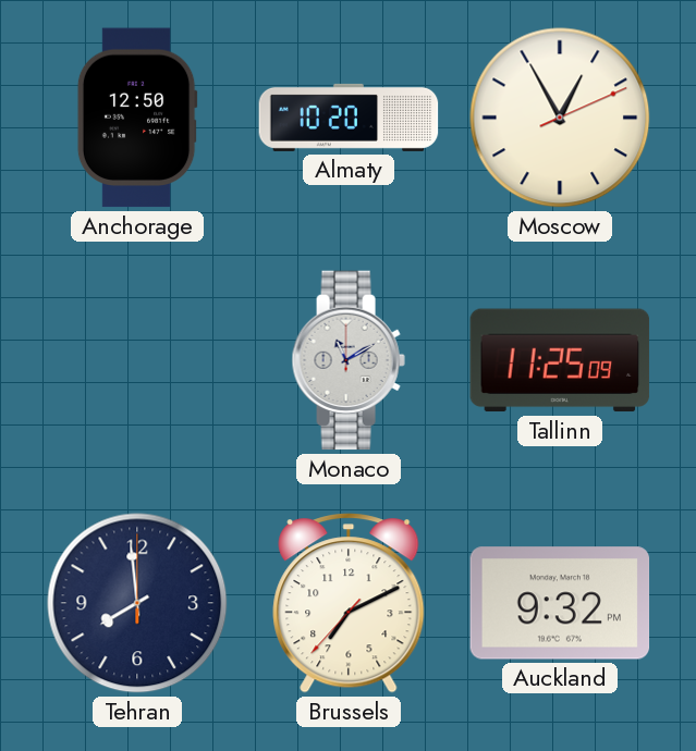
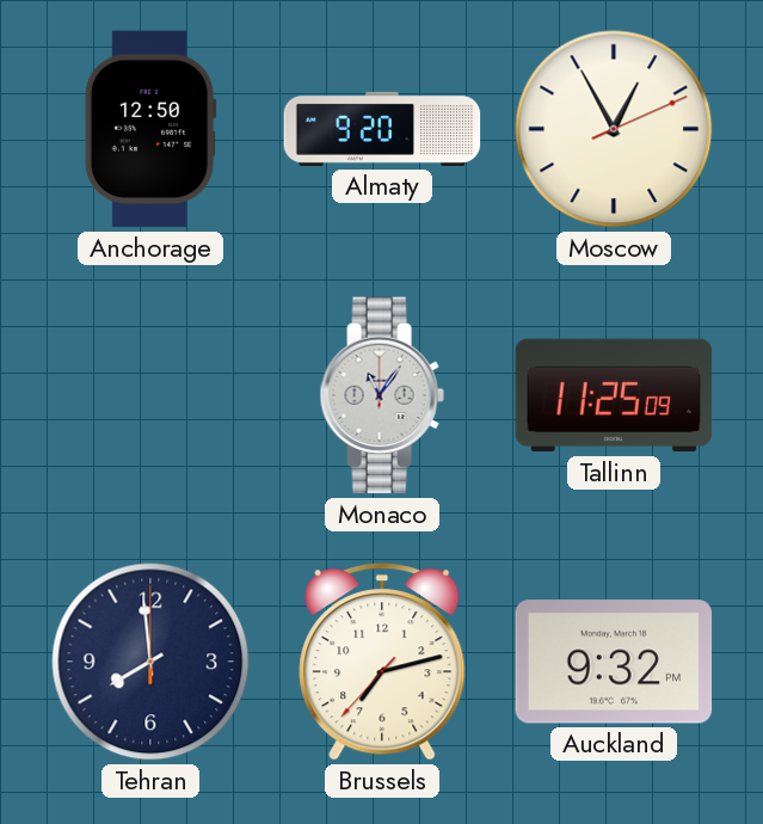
Almaty: 10:20 -> 9:20 (382, 129)
Monaco: 11:10 -> 11:06 (382, 395)
Brussels: 7:10 -> 7:12 (382, 662)
